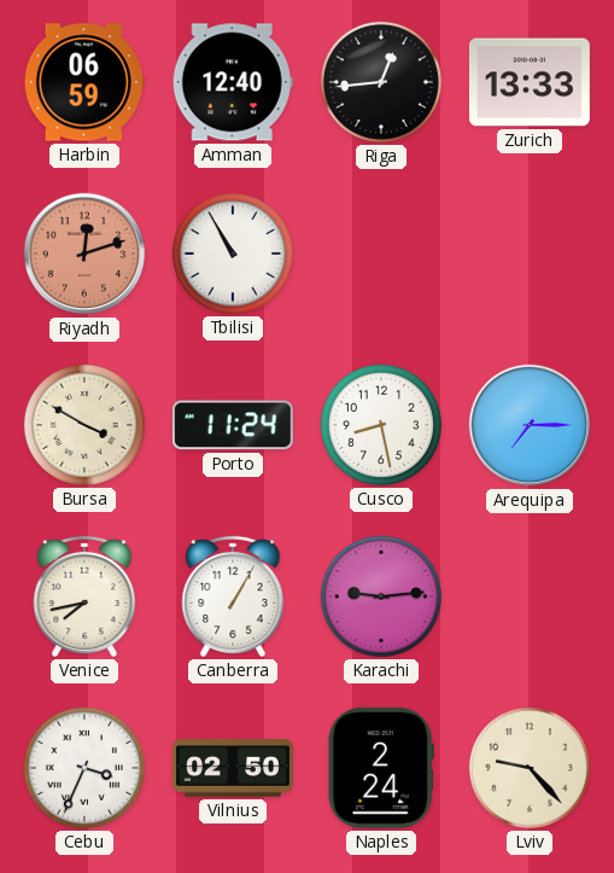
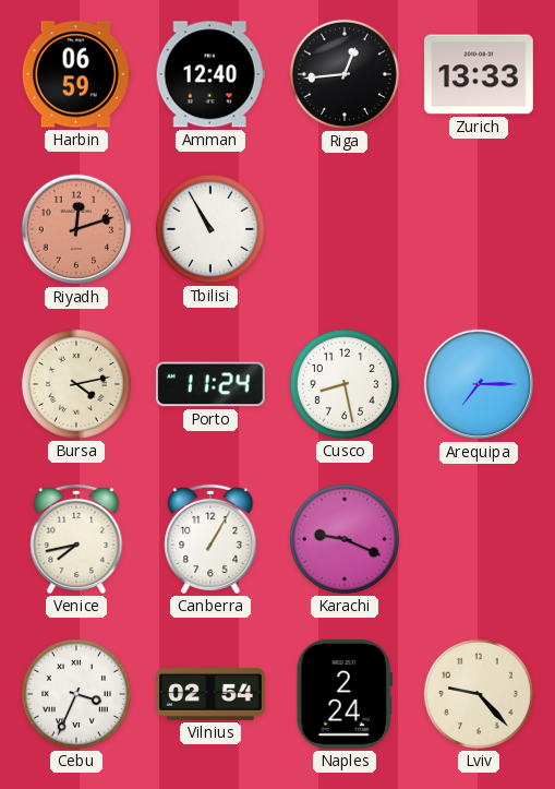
Bursa: 3:50 -> 4:13 (76, 384)
Karachi: 9:14 -> 9:19 (345, 539)
Vilnius: 02:50 -> 02:54 (212, 694)
